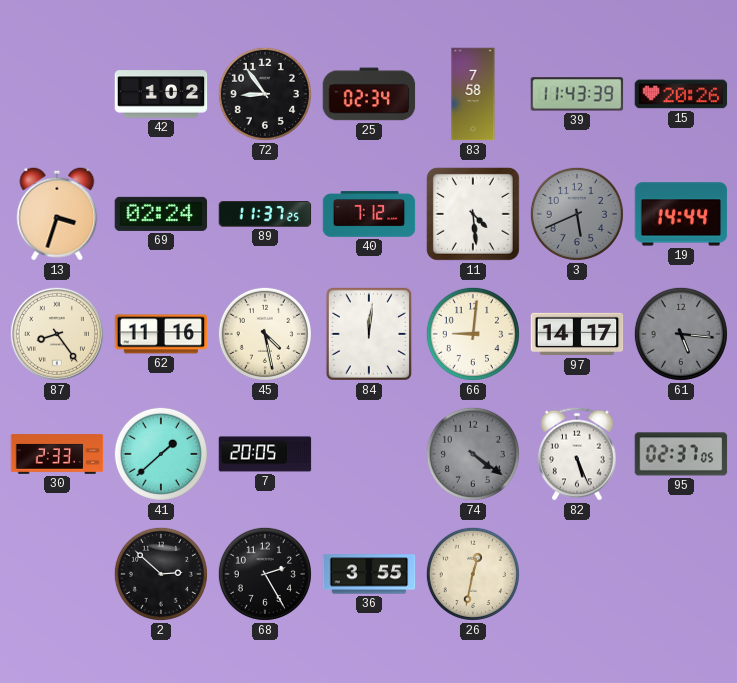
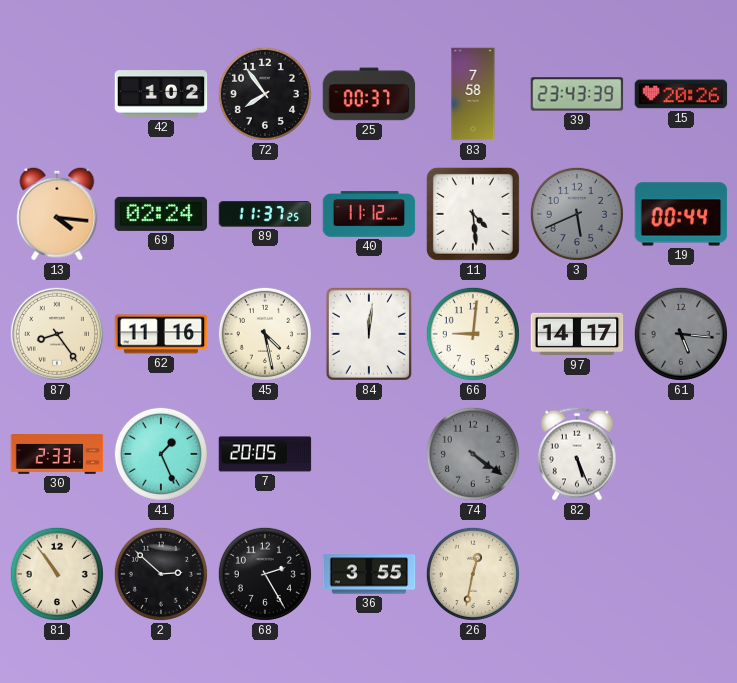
72: 8:54 -> 7:54 (265, 94)
25: 02:34 -> 00:37 (369, 94)
39: 11:43 -> 23:43 (577, 94)
13: 3:33 -> 4:16 (57, 214)
40: 7:12 -> 11:12 (369, 214)
19: 14:44 -> 00:44 (681, 214)
41: 1:38 -> 1:26 (161, 454)
95: 02:37 -> none (681, 454)
81: none -> 10:54 (57, 574)
